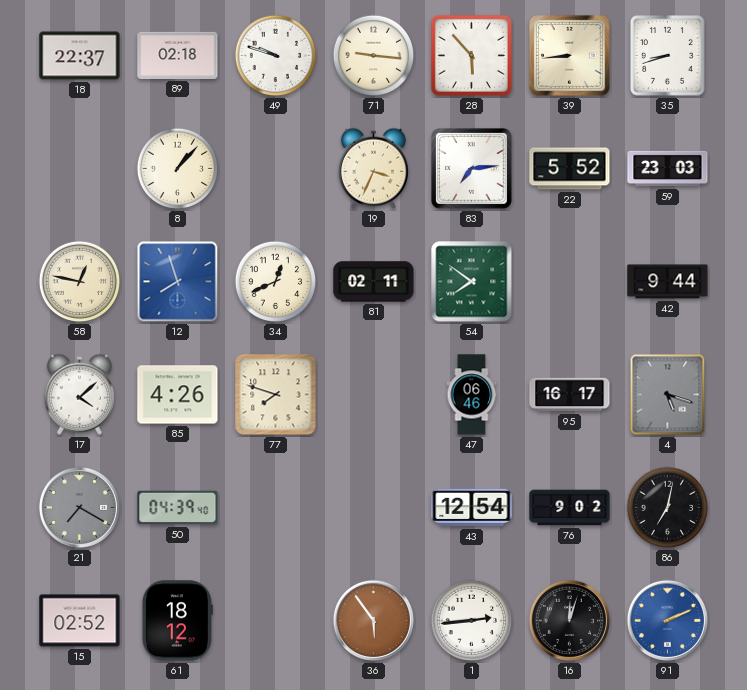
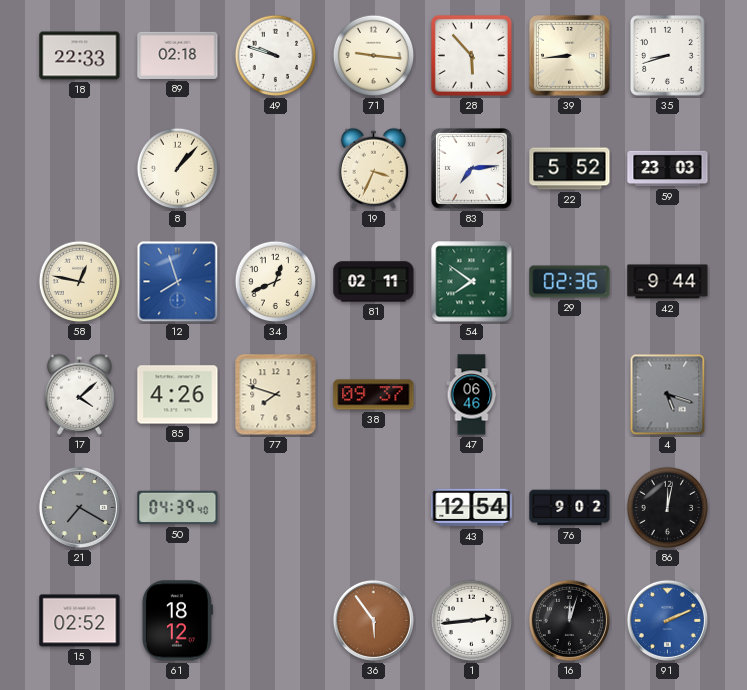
18: 22:37 -> 22:33 (80, 56)
29: none -> 02:36 (570, 282)
38: none -> 09:37 (374, 395)
95: 16:17 -> none (570, 395)
86: 7:02 -> 12:02 (668, 508)
